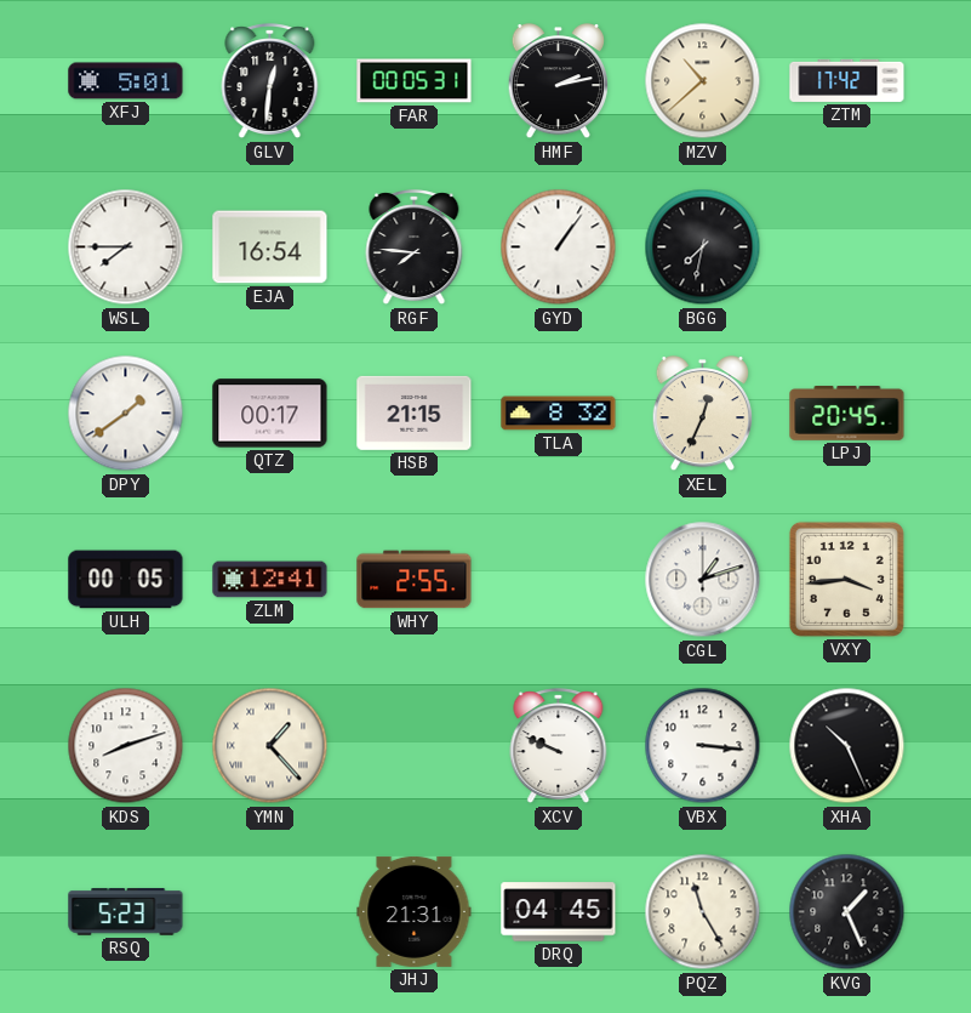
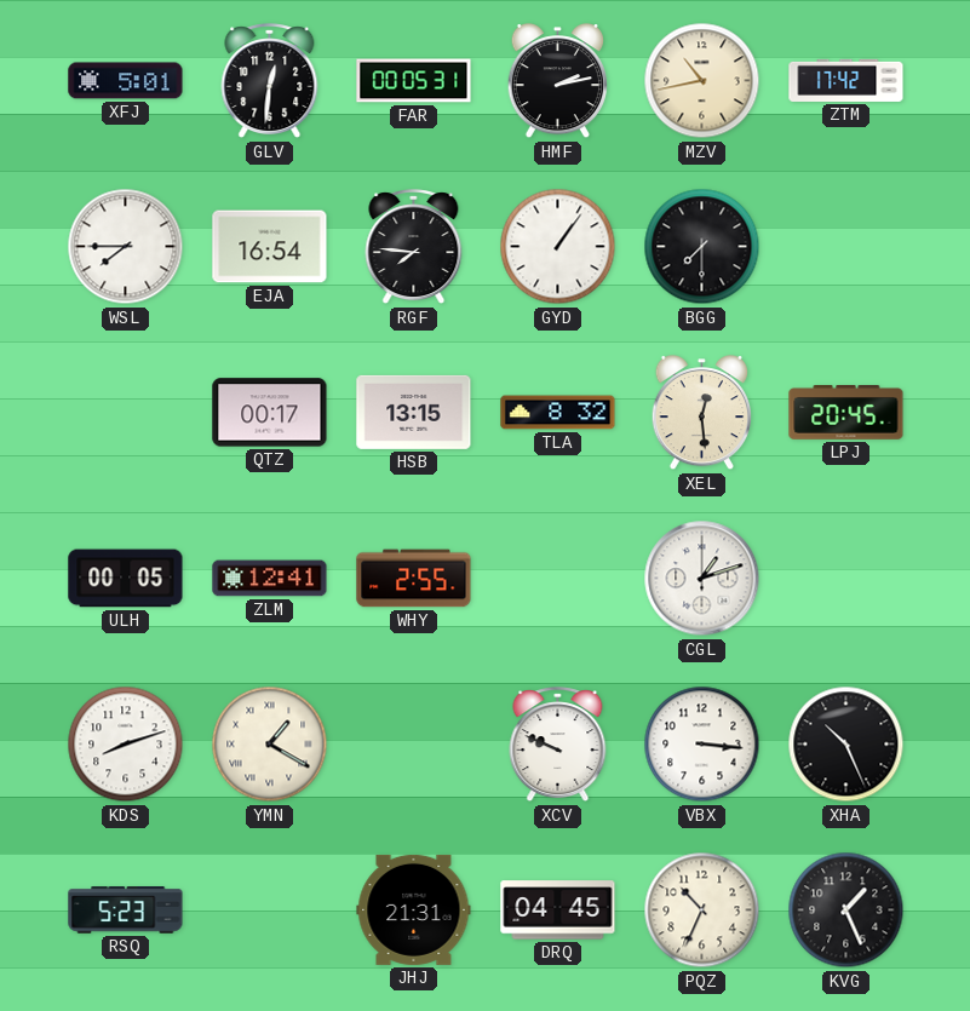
MZV: 10:38 -> 10:43 (702, 81)
BGG: 7:32 -> 7:30 (702, 247)
DPY: 1:39 -> none (126, 414)
HSB: 21:15 -> 13:15 (414, 412)
XEL: 12:34 -> 12:29 (701, 414)
VXY: 3:44 -> none (846, 579)
YMN: 1:23 -> 1:20 (270, 745)
PQZ: 11:25 -> 10:34 (702, 911)
